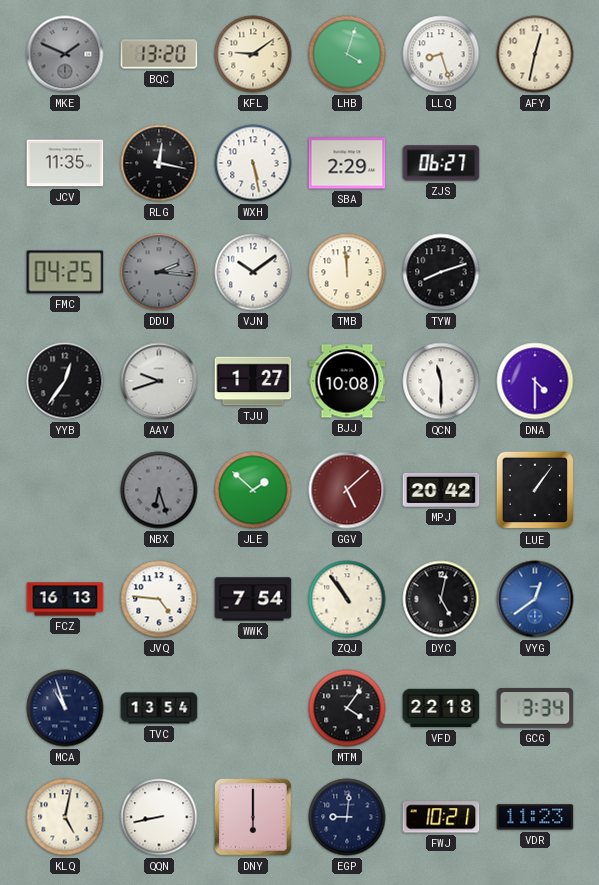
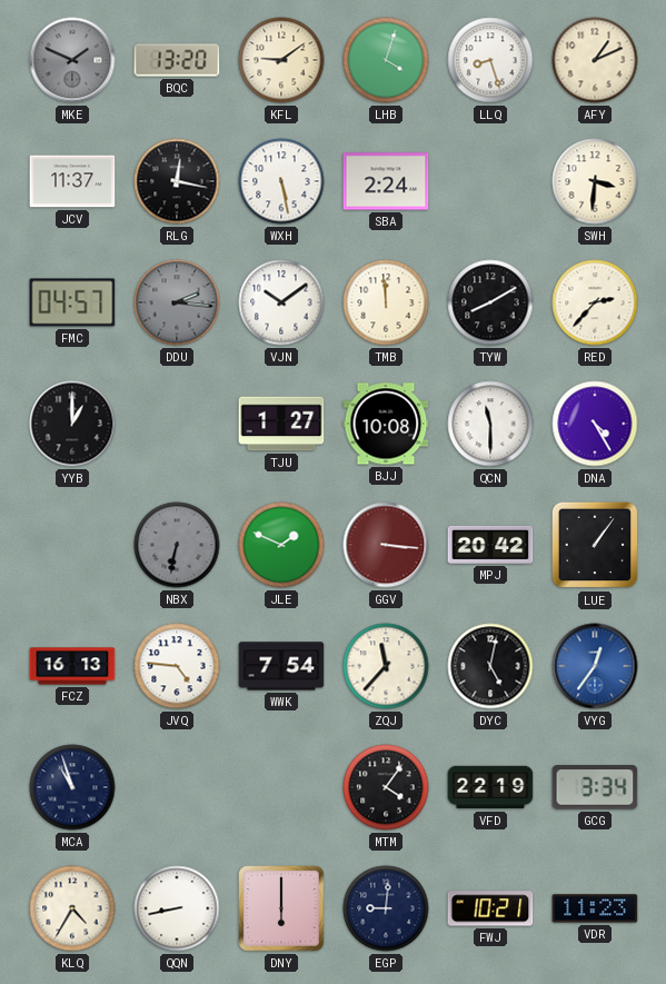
AFY: 12:32 -> 1:11 (595, 60)
JCV: 11:35 -> 11:37 (72, 181)
SBA: 2:29 -> 2:24 (386, 181)
ZJS: 06:27 -> none (441, 163)
SWH: none -> 3:31 (595, 181)
FMC: 04:25 -> 04:57 (72, 302)
TYW: 8:12 -> 8:10 (490, 302)
RED: none -> 2:37 (595, 302)
YYB: 12:36 -> 1:00 (72, 424)
AAV: 9:42 -> none (159, 381)
DNA: 4:30 -> 4:25 (595, 424)
NBX: 6:27 -> 6:32 (177, 545)
JLE: 1:52 -> 1:49 (281, 545)
GGV: 5:08 -> 3:16 (386, 545)
ZQJ: 10:54 -> 11:37 (386, 666)
VYG: 12:39 -> 12:36 (595, 666)
TVC: 13:54 -> none (159, 708)
VFD: 22:18 -> 22:19 (490, 787)
KLQ: 5:02 -> 4:35 (72, 908)
